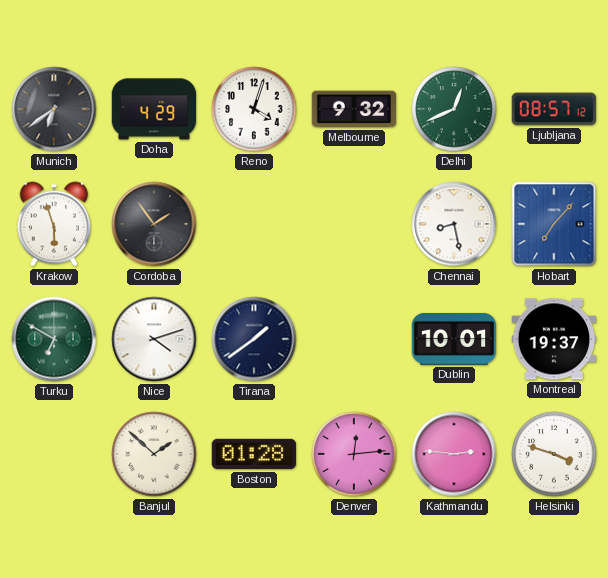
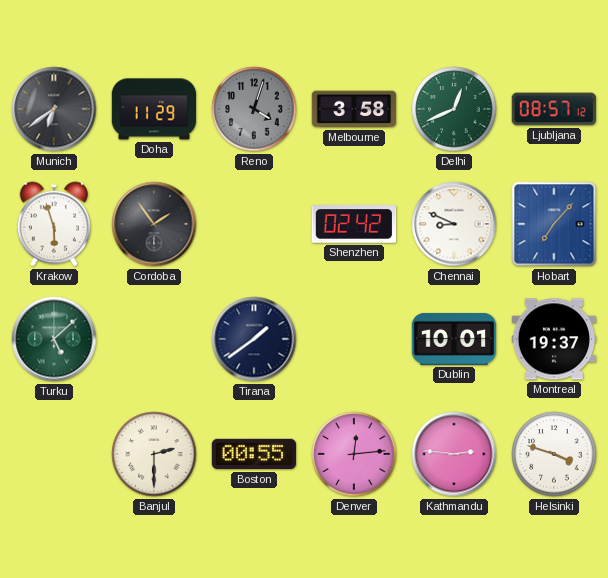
Doha: 4:29 -> 11:29 (154, 109)
Reno dial: white -> grey (254, 109)
Melbourne: 9:32 -> 3:58 (354, 109)
Shenzhen: none -> 02:42 (354, 224)
Chennai: 8:28 -> 8:49 (454, 224)
Turku: 6:50 -> 5:08 (54, 339)
Nice: 4:12 -> none (154, 339)
Banjul: 1:52 -> 2:30 (154, 454)
Boston: 01:28 -> 00:55 (254, 454)
